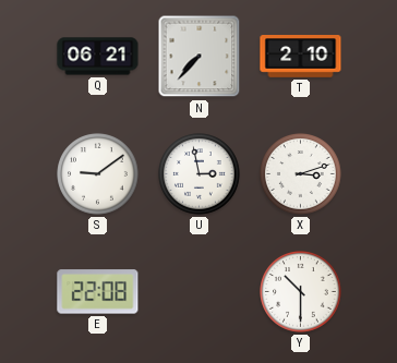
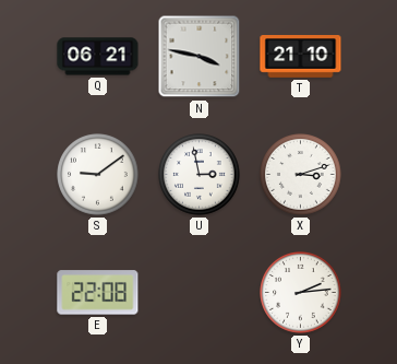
N: 7:37 -> 3:47 (200, 57)
T: 2:10 -> 21:10 (301, 57)
Y: 10:30 -> 2:14 (301, 293)
